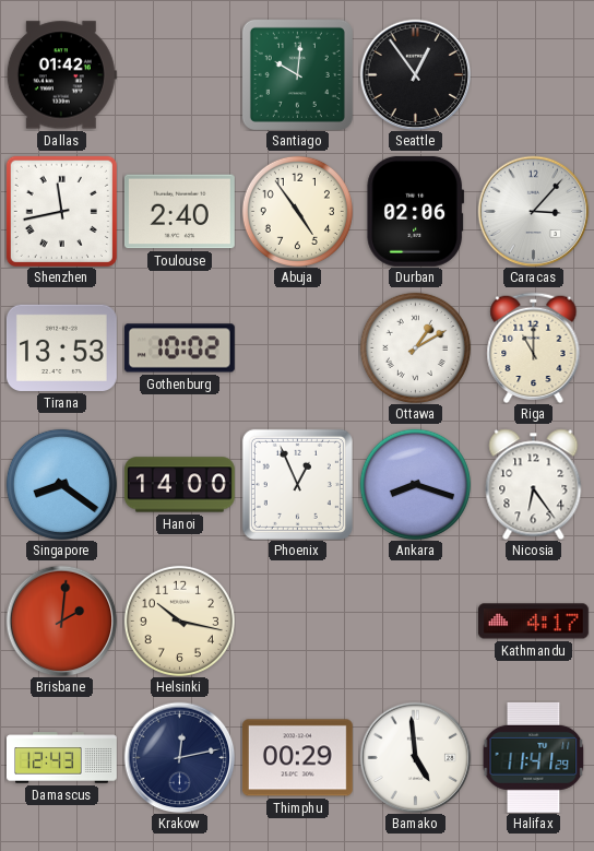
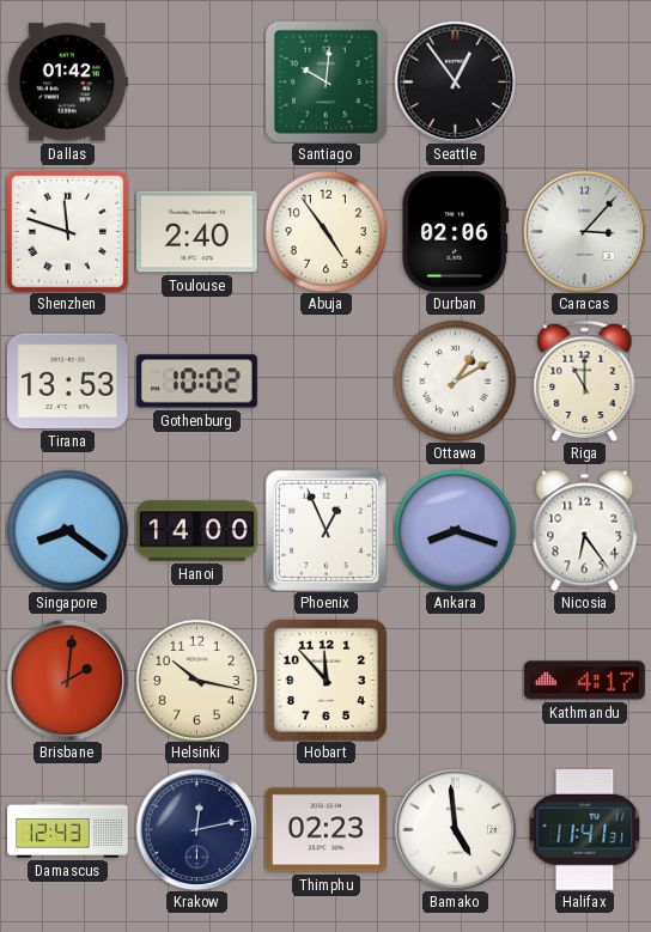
Shenzhen: 11:43 -> 11:48 (67, 231)
Hobart: none -> 11:53 (325, 680)
Thimphu: 00:29 -> 02:23 (325, 830)
Halifax: 11:41:29 -> 11:41:31 (585, 829)
